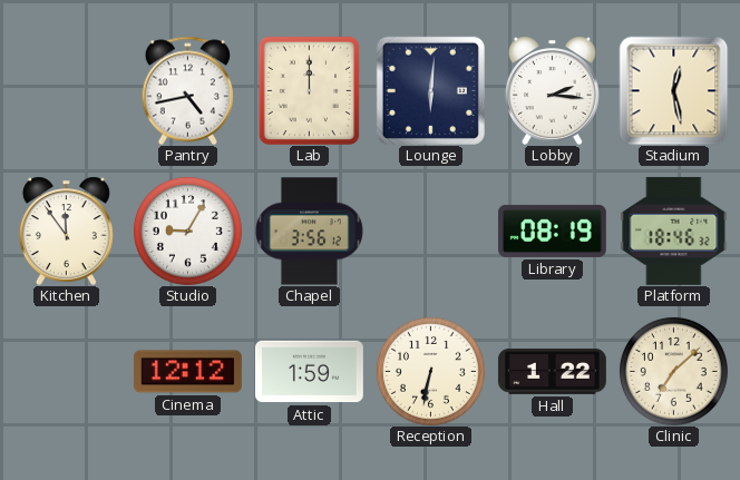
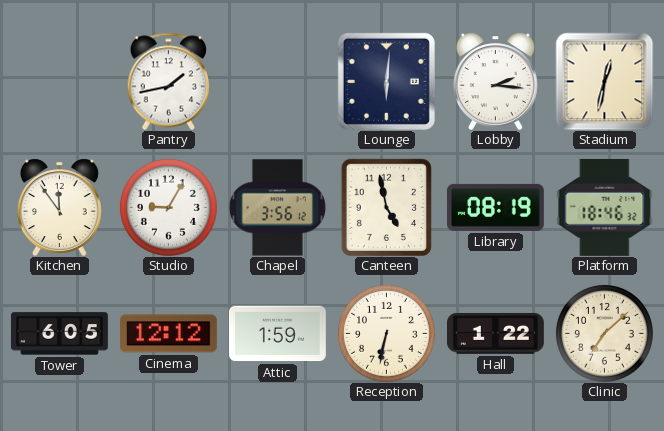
Pantry: 4:43 -> 1:43 (168, 81)
Lab: 12:00 -> none (309, 90)
Stadium: 12:28 -> 12:32 (604, 81)
Canteen: none -> 4:58 (386, 207)
Tower: none -> 6:05 (59, 334)
